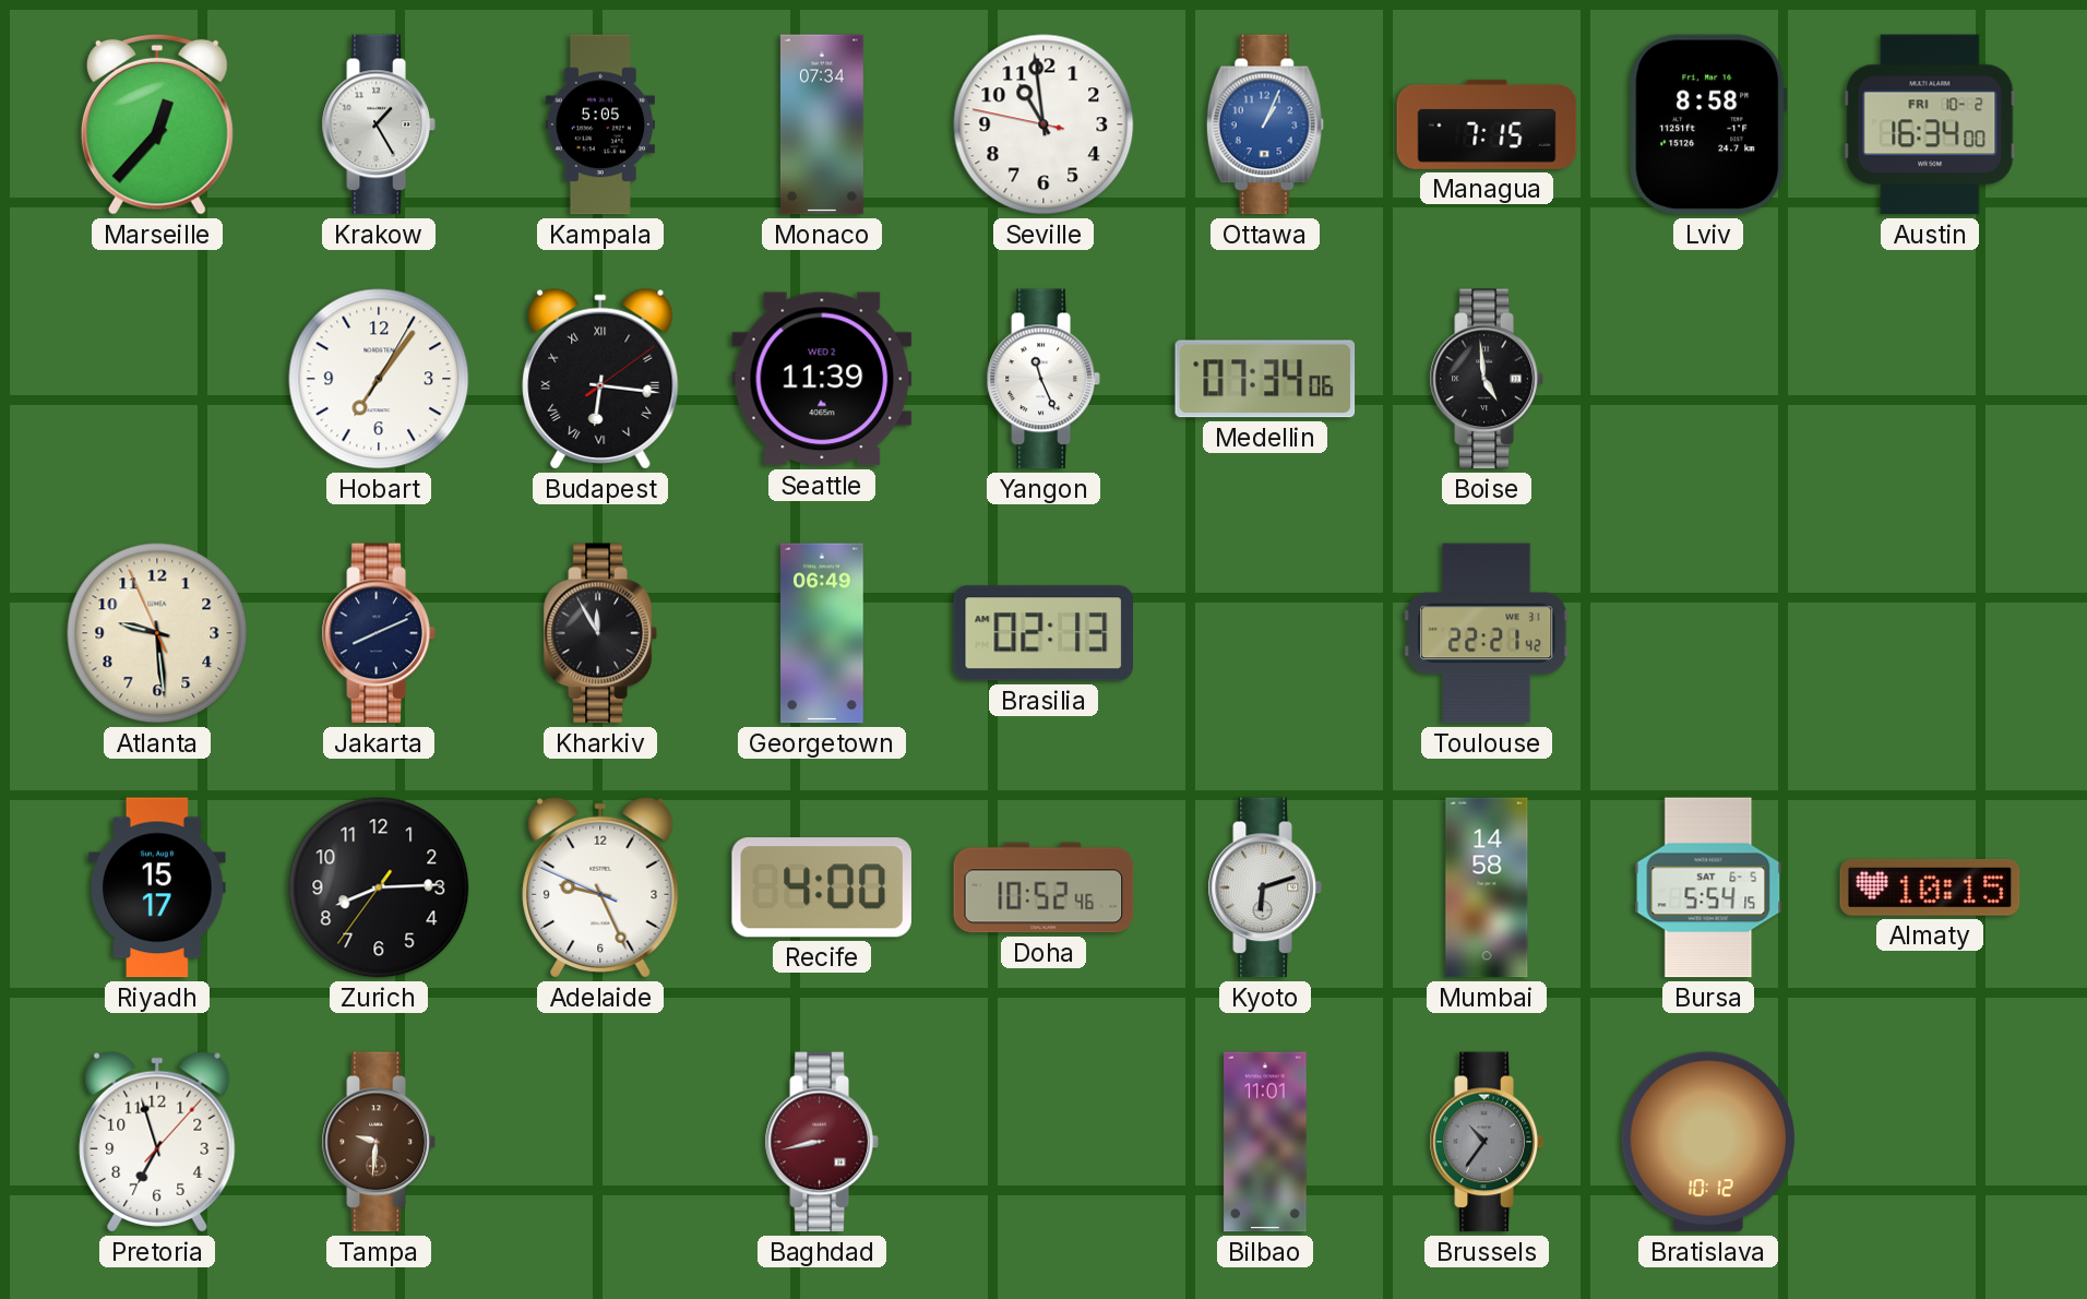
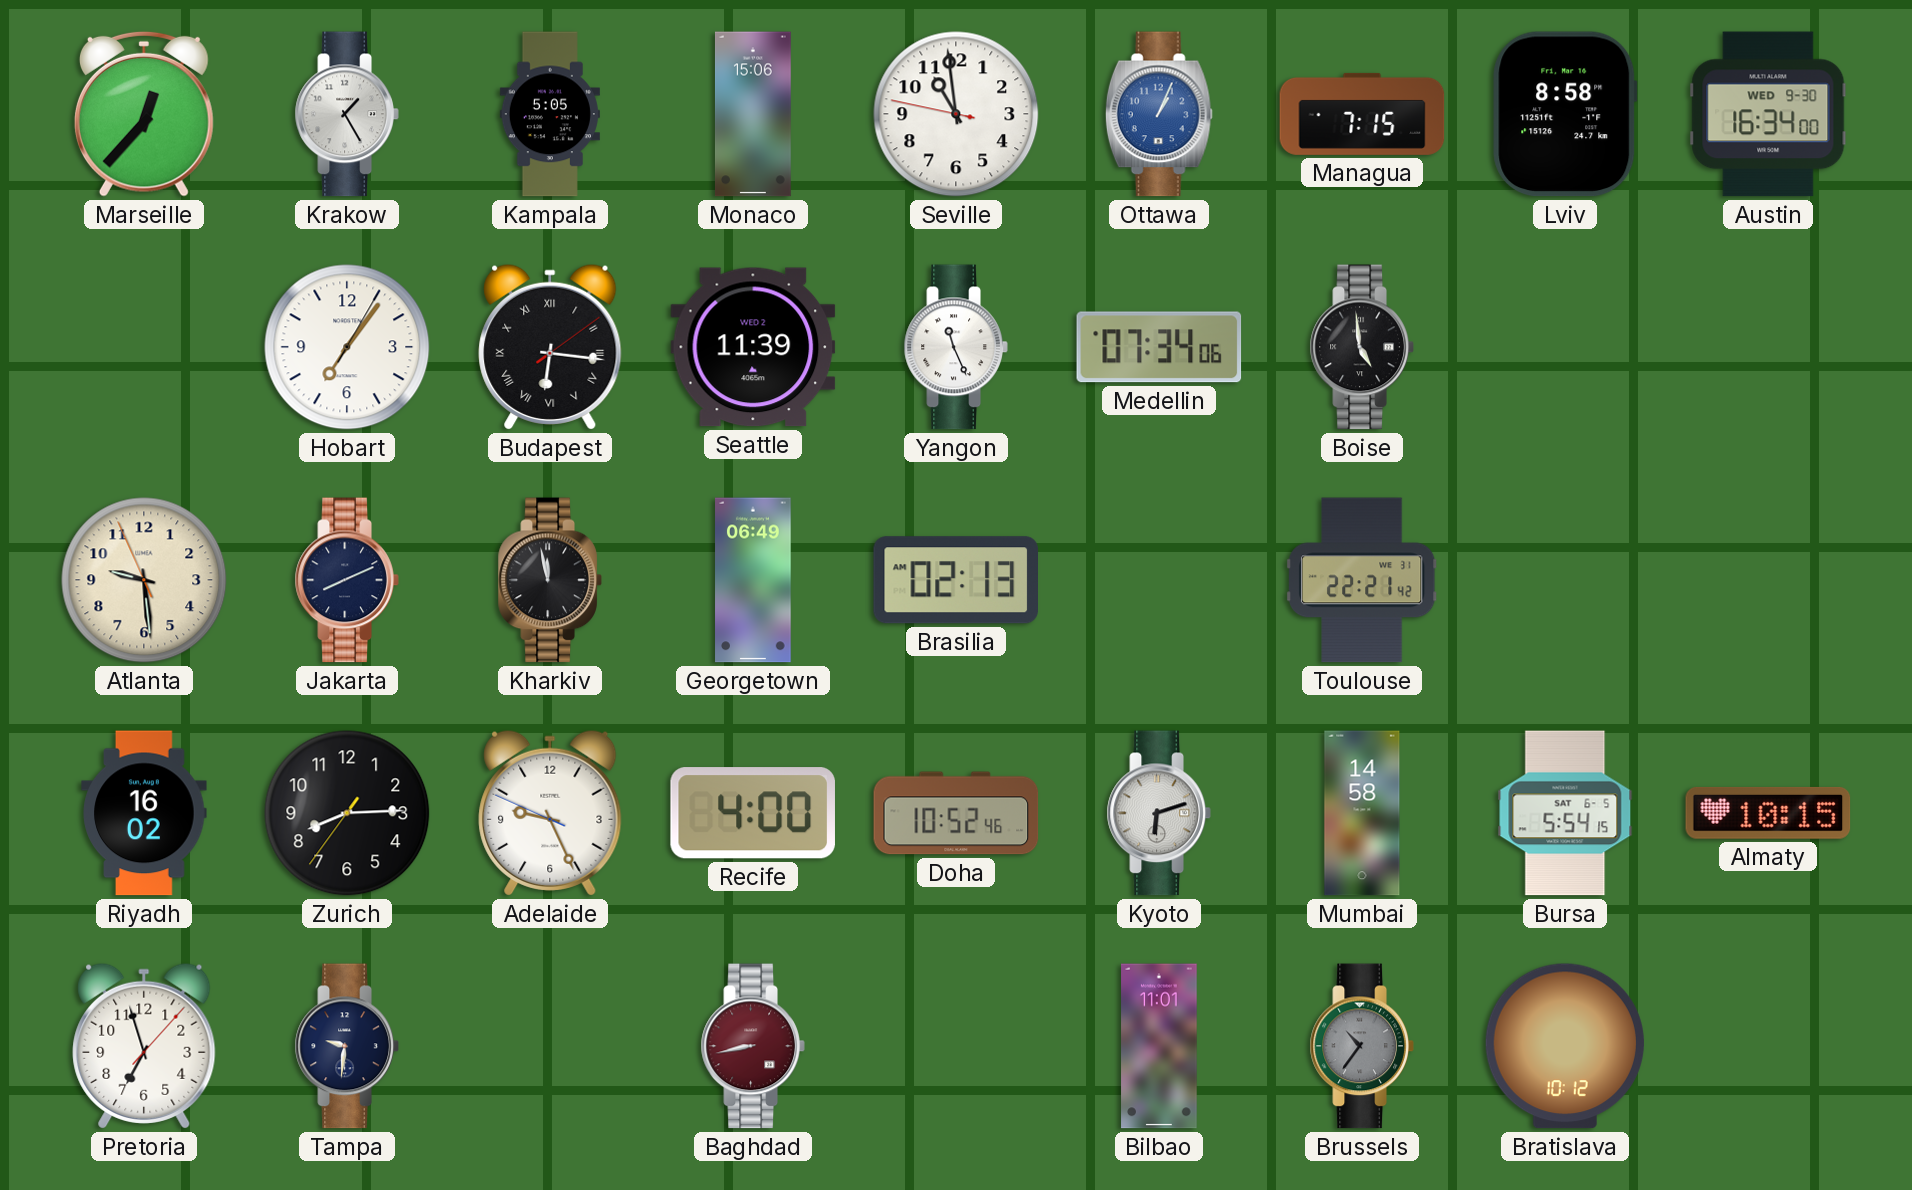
Monaco: 07:34 -> 15:06 (753, 114)
Austin date: FRI 10-2 -> WED 9-30 (1768, 114)
Kharkiv: 11:55 -> 11:58 (550, 580)
Riyadh: 15:17 -> 16:02 (144, 813)
Tampa dial: brown -> navy (347, 1046)
